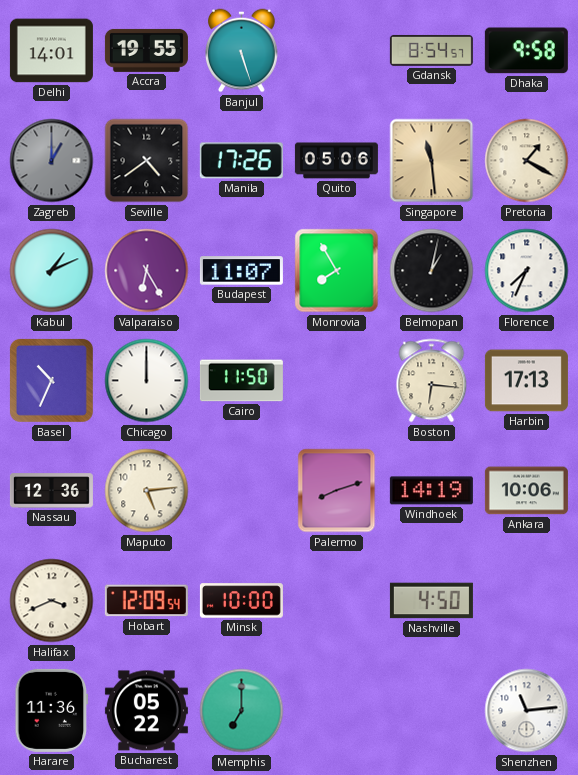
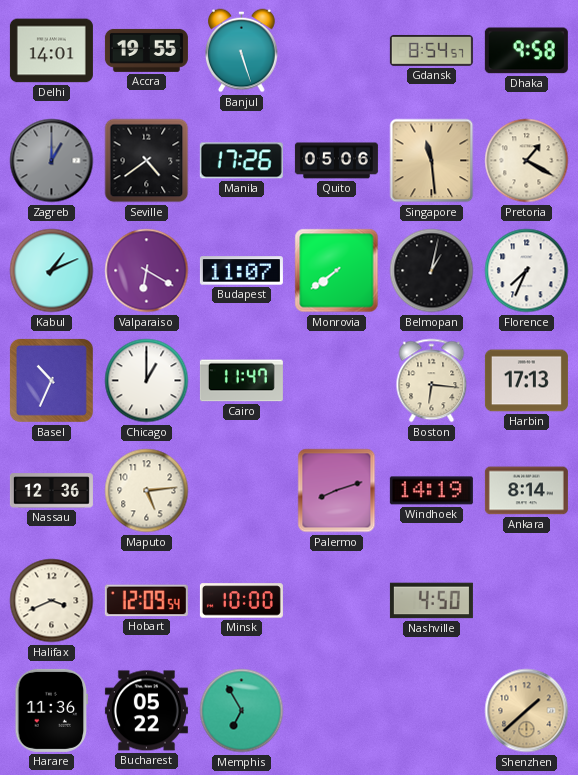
Valparaiso: 6:25 -> 6:20 (147, 271)
Monrovia: 7:55 -> 7:39 (337, 271)
Chicago: 12:00 -> 1:00 (147, 381)
Cairo: 11:50 -> 11:47 (241, 381)
Ankara: 10:06 -> 8:14 (526, 491)
Memphis: 7:00 -> 6:55 (242, 711)
Shenzhen: 11:14 -> 1:38 (527, 711)
Shenzhen dial: white -> champagne (527, 711)
